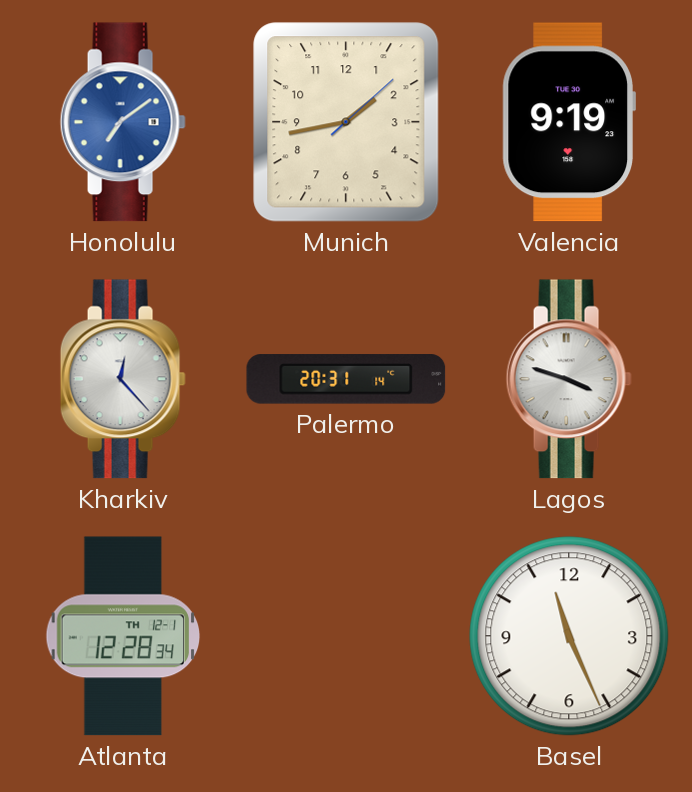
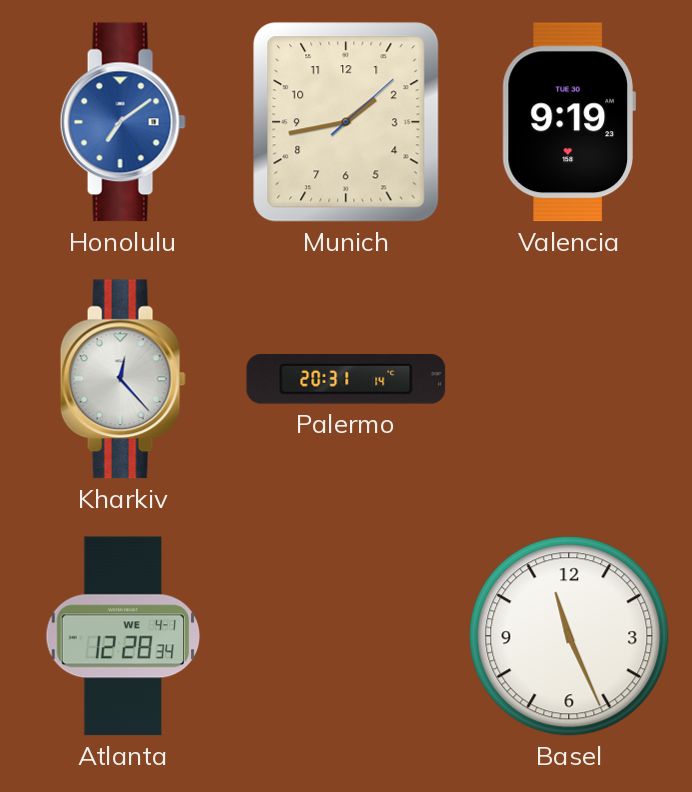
Lagos: 3:48 -> none (569, 379)
Atlanta date: TH 12-1 -> WE 4-1 (123, 636)
